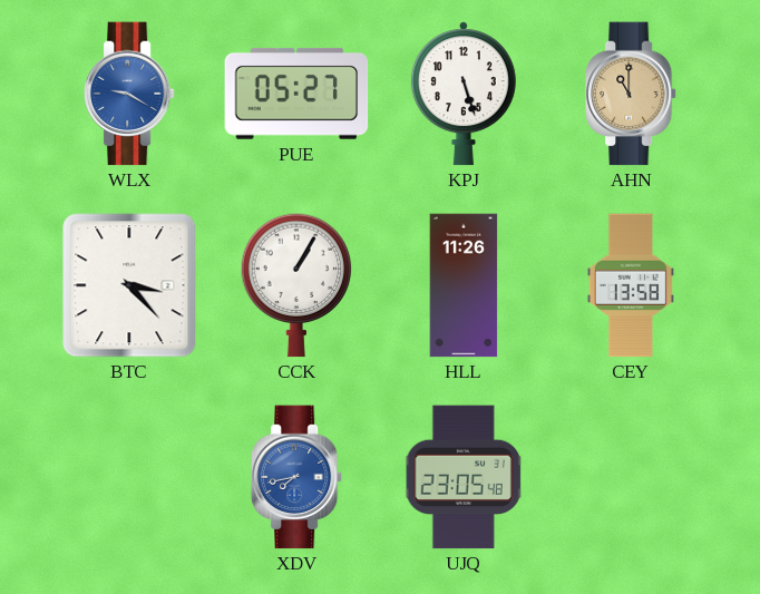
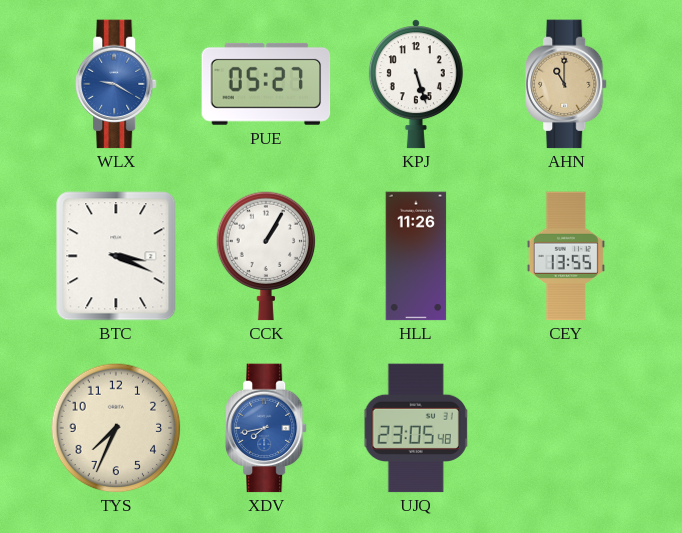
BTC: 3:23 -> 3:19 (116, 256)
CEY: 13:58 -> 13:55 (566, 256)
TYS: none -> 7:34 (116, 428)
